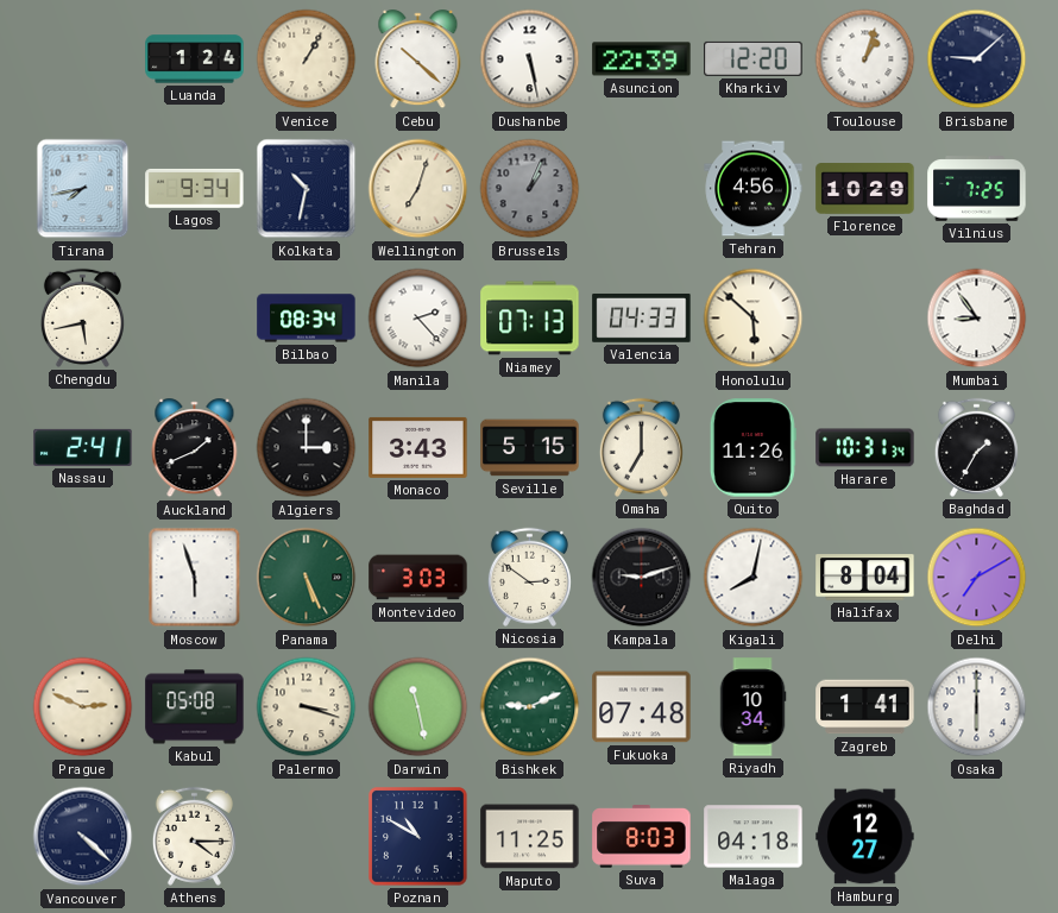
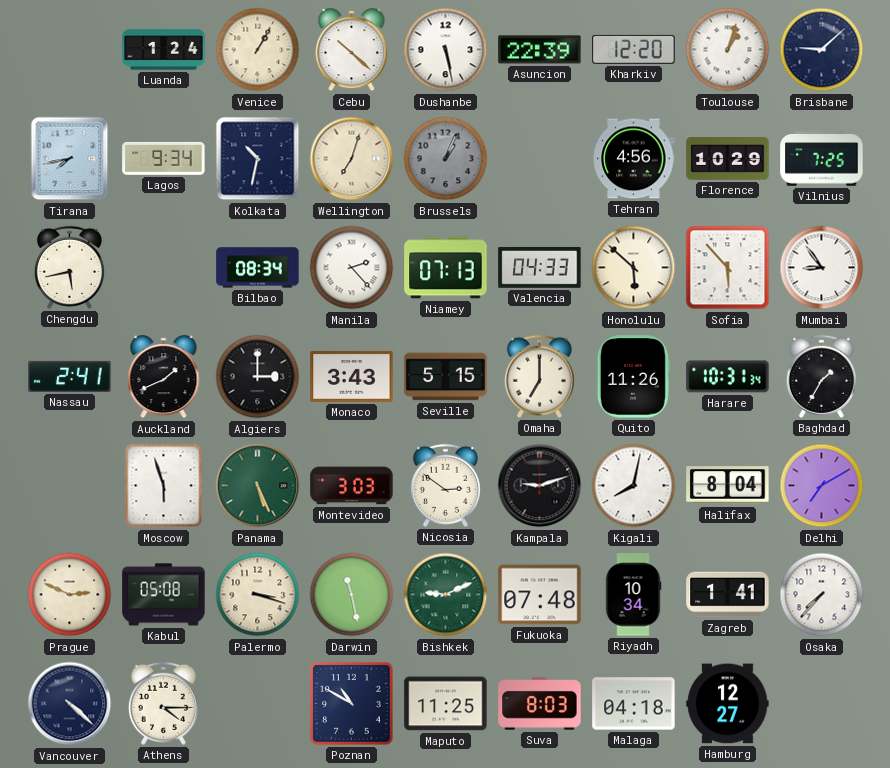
Sofia: none -> 5:53 (728, 268)
Osaka: 6:00 -> 7:37 (822, 595)
